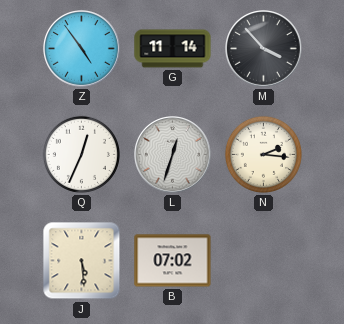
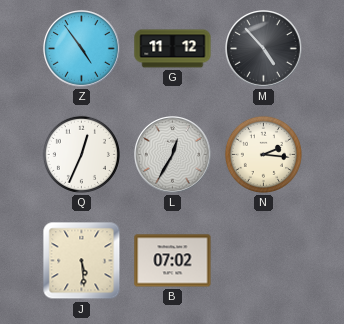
G: 11:14 -> 11:12 (173, 49)
M: 3:53 -> 4:53 (264, 49)
L: 12:33 -> 12:35 (173, 155)
